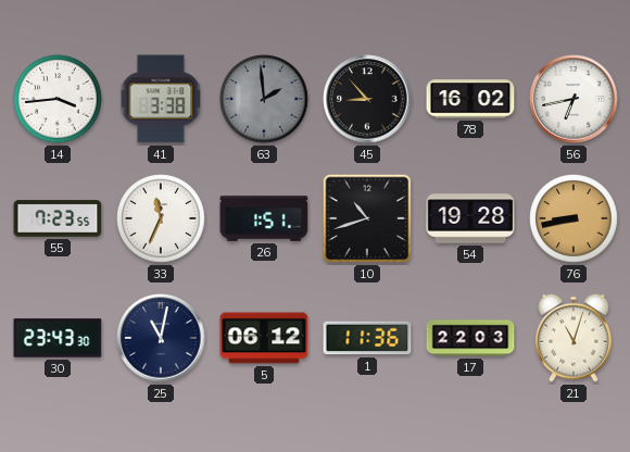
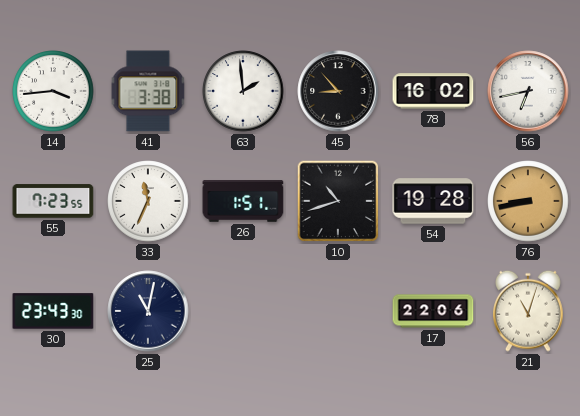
63 dial: grey -> white (243, 91)
5: 06:12 -> none (264, 338)
1: 11:36 -> none (367, 338)
17: 22:03 -> 22:06 (433, 311)
